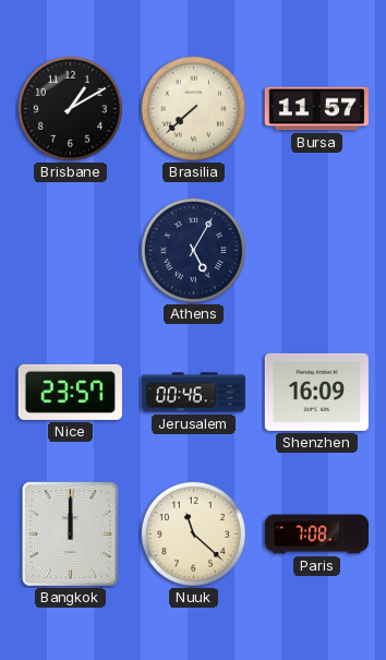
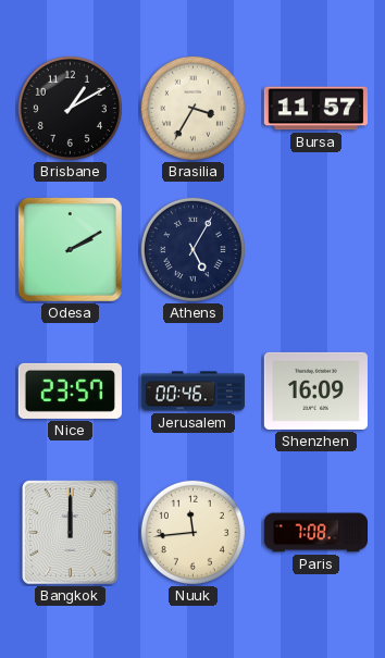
Brasilia: 7:38 -> 3:35 (192, 108)
Odesa: none -> 2:10 (70, 249)
Nuuk: 11:22 -> 11:44 (192, 532)
